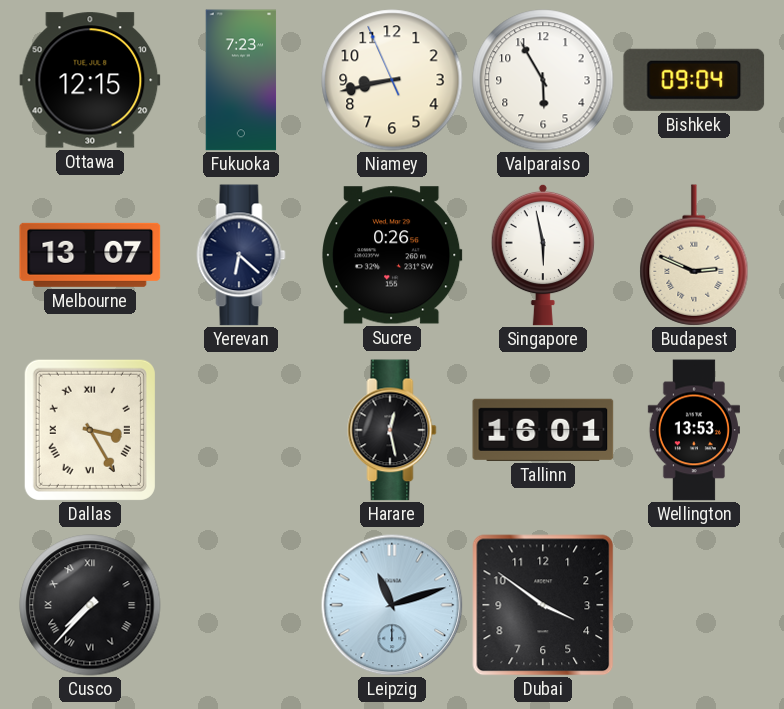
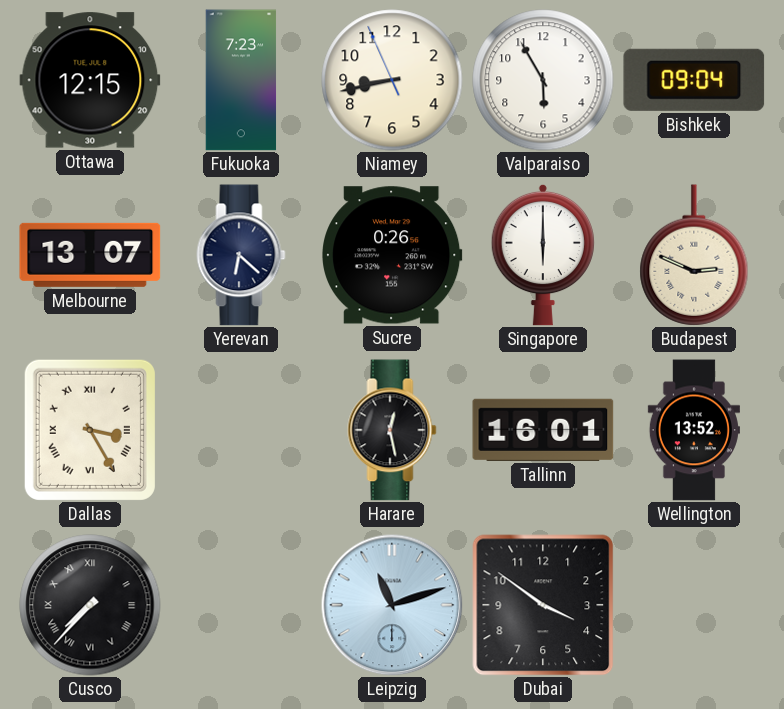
Singapore: 5:58 -> 6:00 (543, 255)
Wellington: 13:53 -> 13:52 (694, 430)
